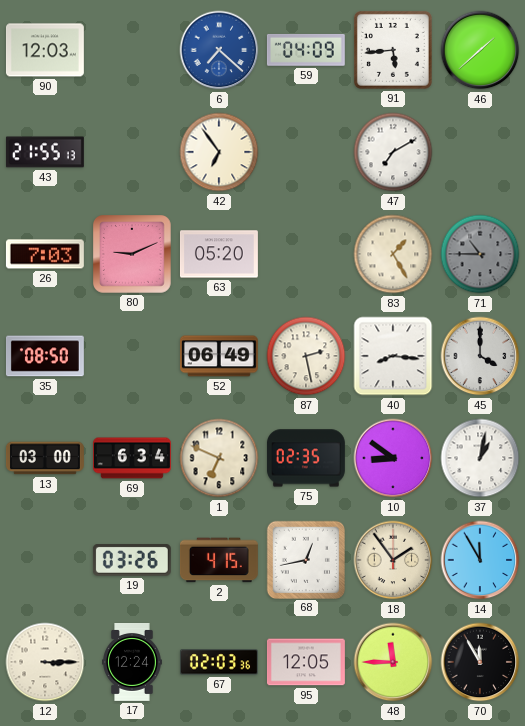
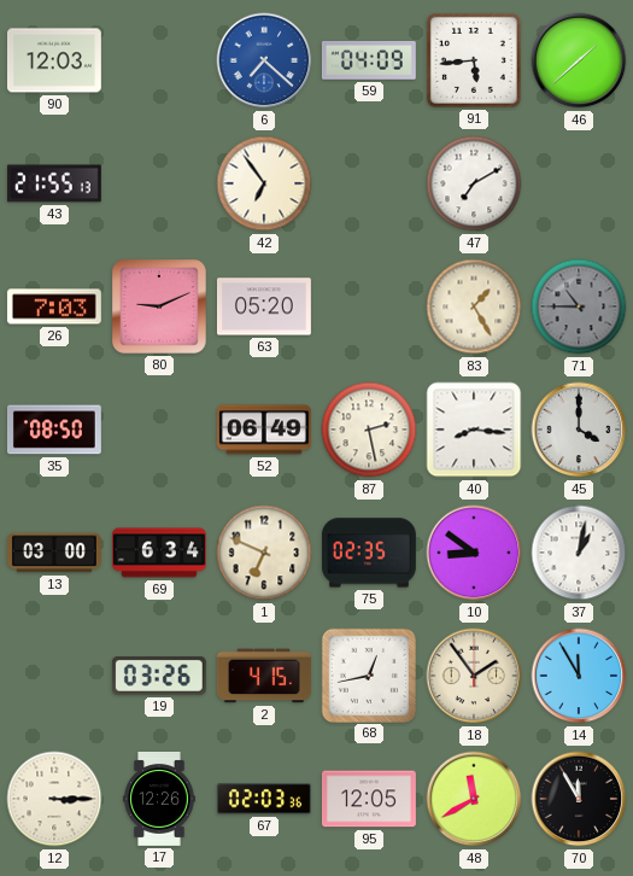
17: 12:24 -> 12:26 (159, 800)
48: 11:45 -> 11:40 (474, 799)
